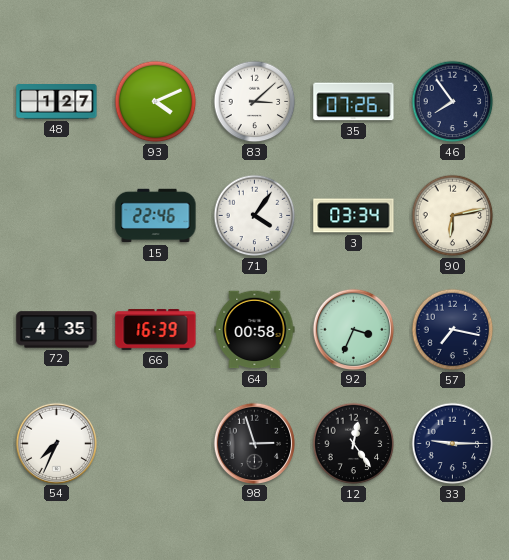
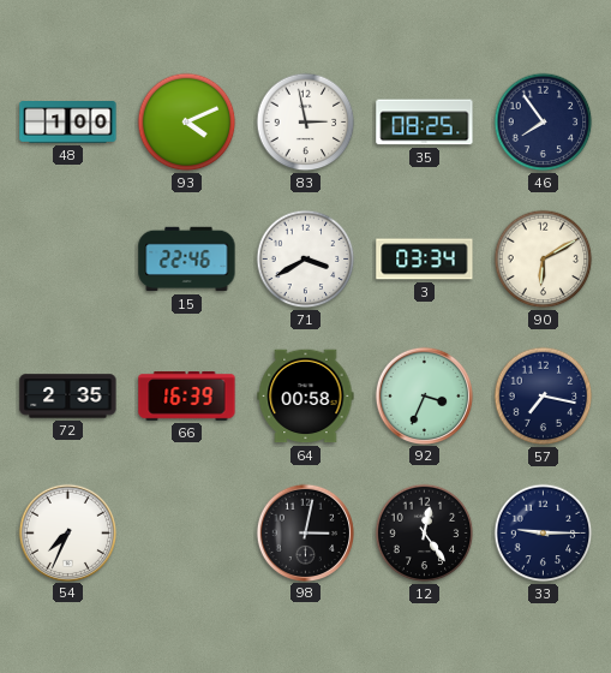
48: 1:27 -> 1:00 (68, 123)
83: 3:08 -> 2:58 (306, 123)
35: 07:26 -> 08:25 (425, 123)
71: 4:06 -> 3:40 (306, 260)
90: 6:13 -> 6:10 (544, 260)
72: 4:35 -> 2:35 (68, 397)
98: 2:57 -> 3:02 (305, 532)
